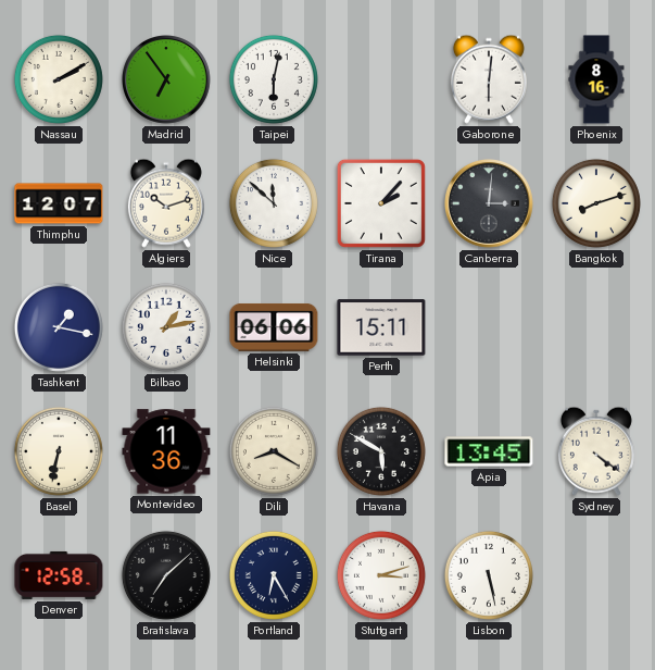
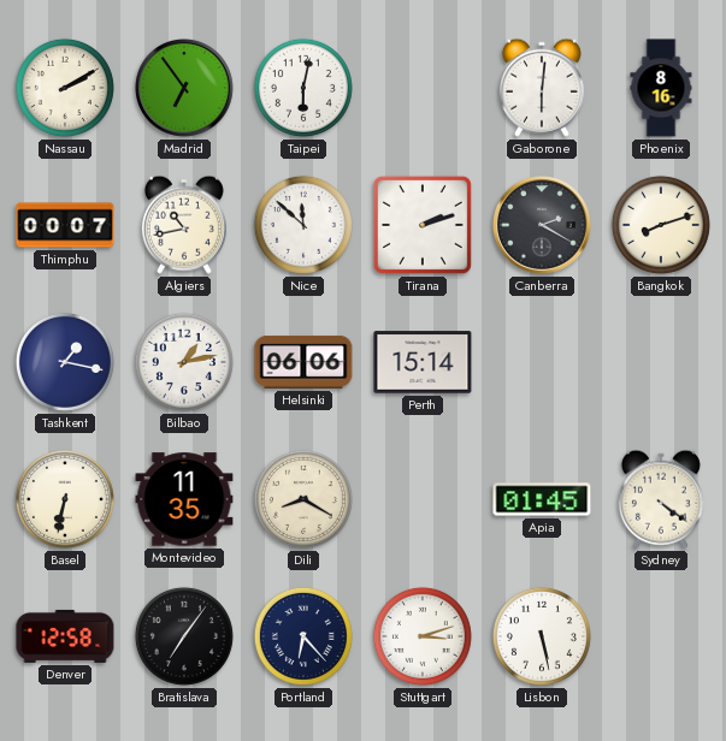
Thimphu: 12:07 -> 00:07 (65, 225)
Algiers: 10:12 -> 10:43 (184, 225)
Tirana: 2:07 -> 2:12 (423, 225)
Canberra: 3:01 -> 2:20 (543, 226)
Perth: 15:11 -> 15:14 (423, 362)
Montevideo: 11:36 -> 11:35 (184, 499)
Havana: 5:50 -> none (381, 451)
Apia: 13:45 -> 01:45 (542, 499)
Bratislava: 7:08 -> 7:06 (184, 636)
Portland: 6:25 -> 6:23 (303, 636)
